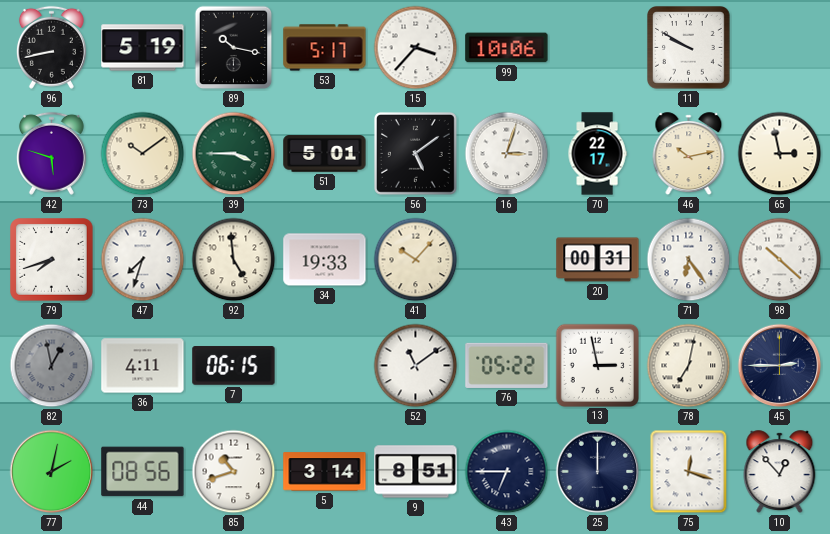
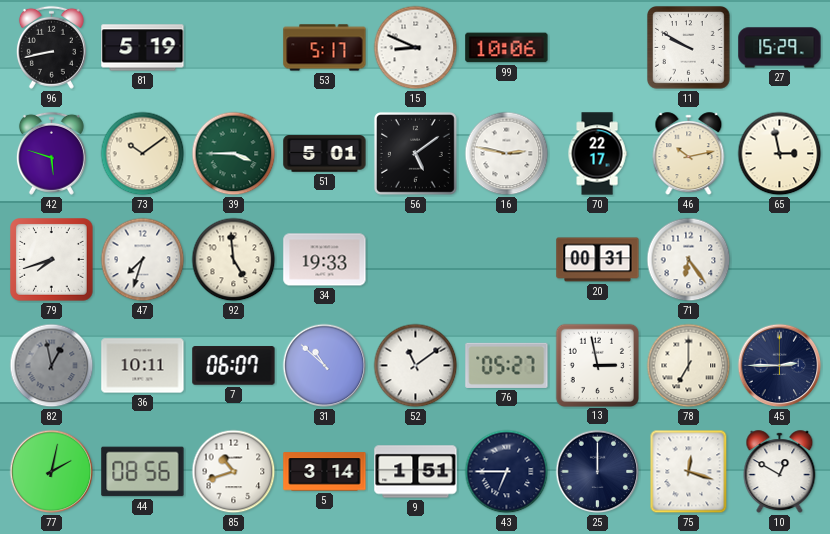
89: 10:17 -> none (234, 48)
15: 3:37 -> 8:49 (416, 48)
27: none -> 15:29 (780, 48)
16: 3:03 -> 2:47 (507, 154)
41: 10:07 -> none (416, 260)
98: 10:22 -> none (780, 260)
36: 4:11 -> 10:11 (143, 366)
7: 06:15 -> 06:07 (234, 366)
31: none -> 10:52 (325, 366)
76: 05:22 -> 05:27 (507, 365)
78: 7:02 -> 7:00 (689, 366)
9: 8:51 -> 1:51 (416, 472)
10: 12:53 -> 12:50 (780, 472)
